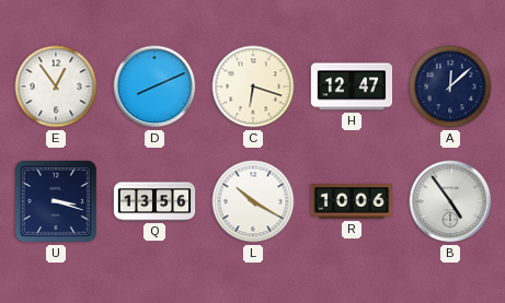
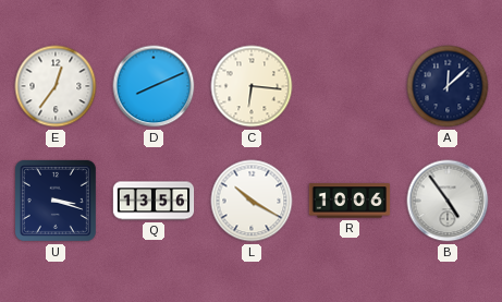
E: 12:54 -> 12:36 (56, 86)
C: 6:18 -> 6:16 (252, 86)
H: 12:47 -> none (352, 86)
